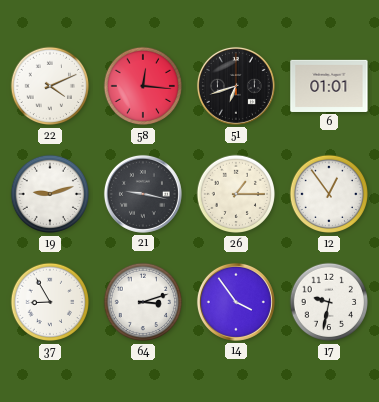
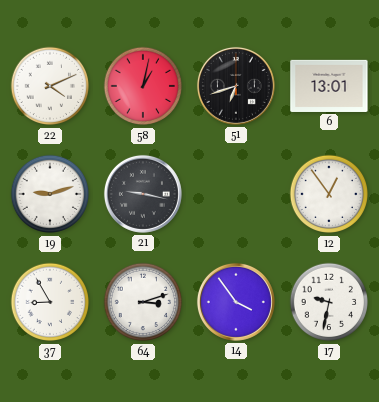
58: 12:16 -> 1:02 (143, 86)
6: 01:01 -> 13:01 (329, 86)
26: 1:15 -> none (236, 194)
